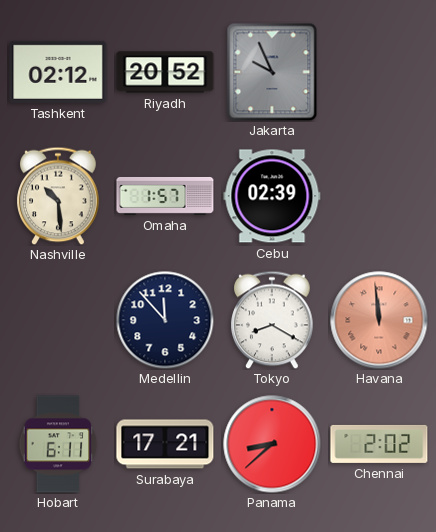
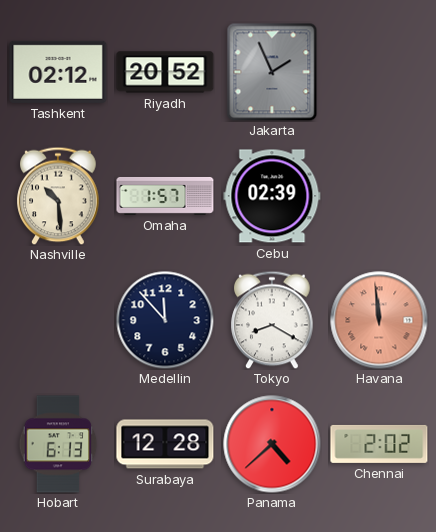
Jakarta: 9:56 -> 1:56 (272, 72)
Hobart: 6:11 -> 6:13 (58, 444)
Surabaya: 17:21 -> 12:28 (165, 444)
Panama: 8:38 -> 4:38 (272, 444)
